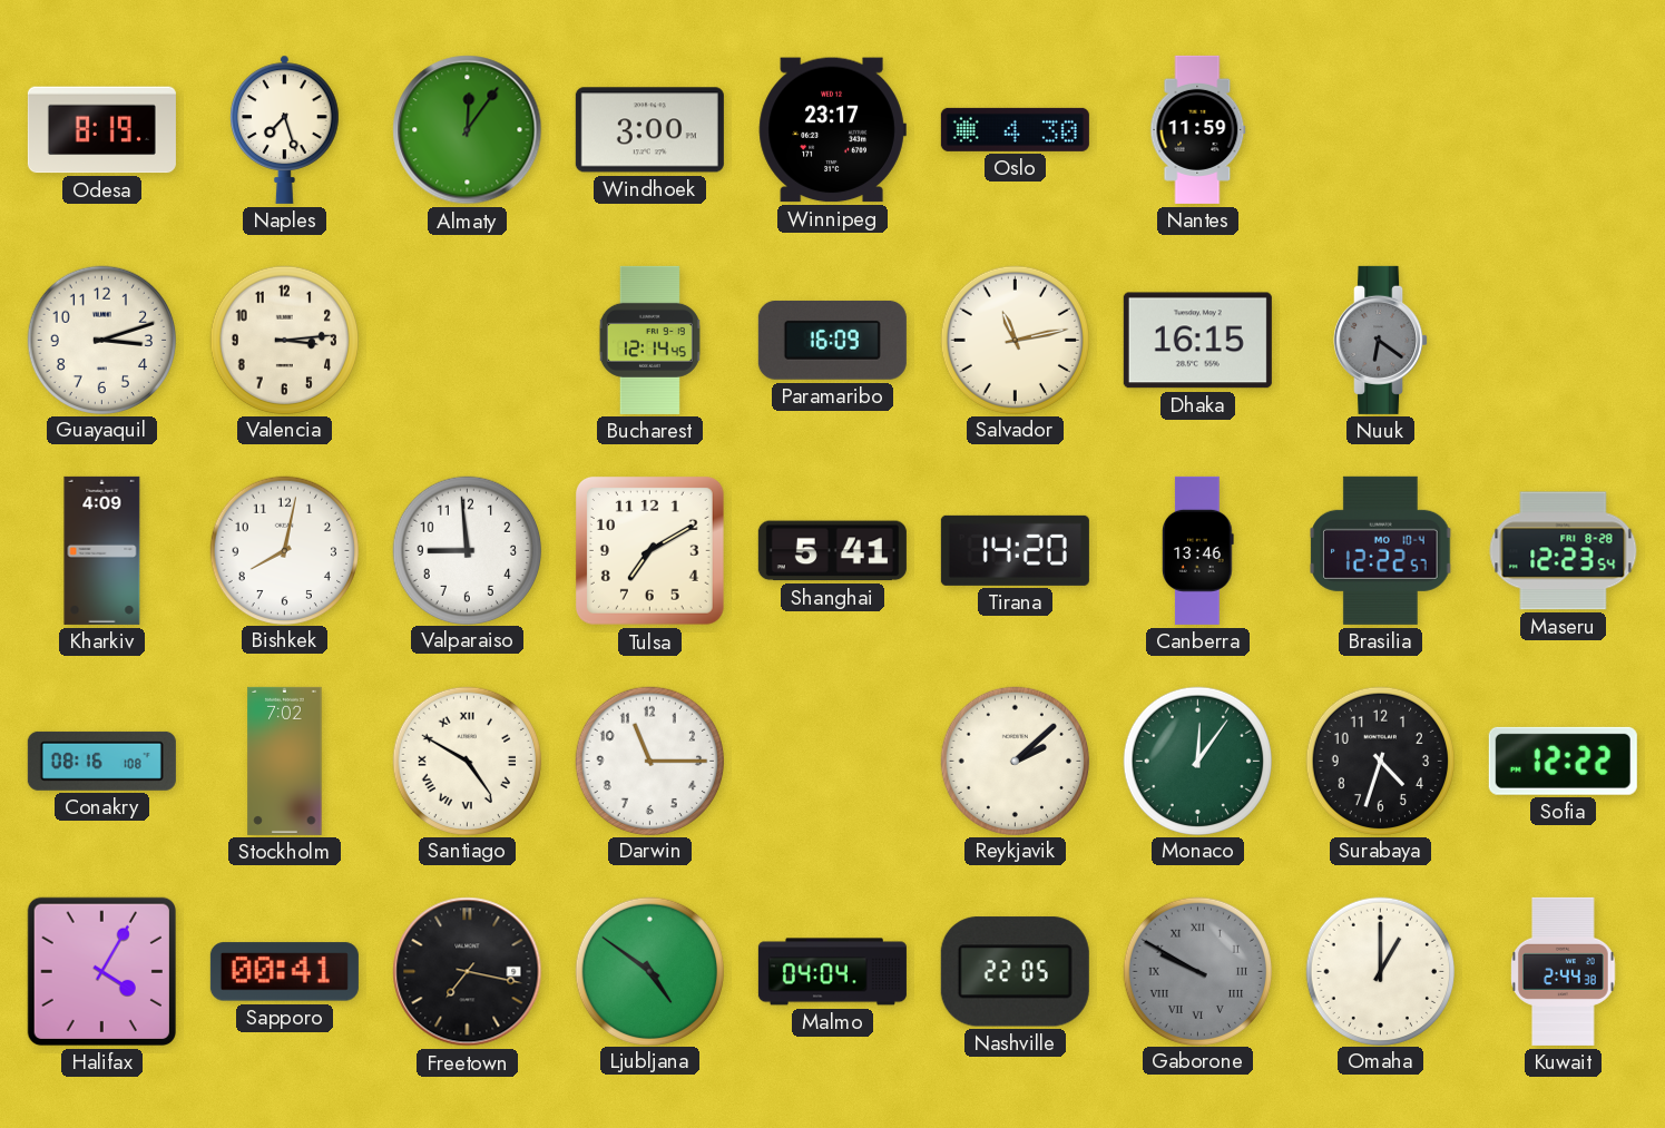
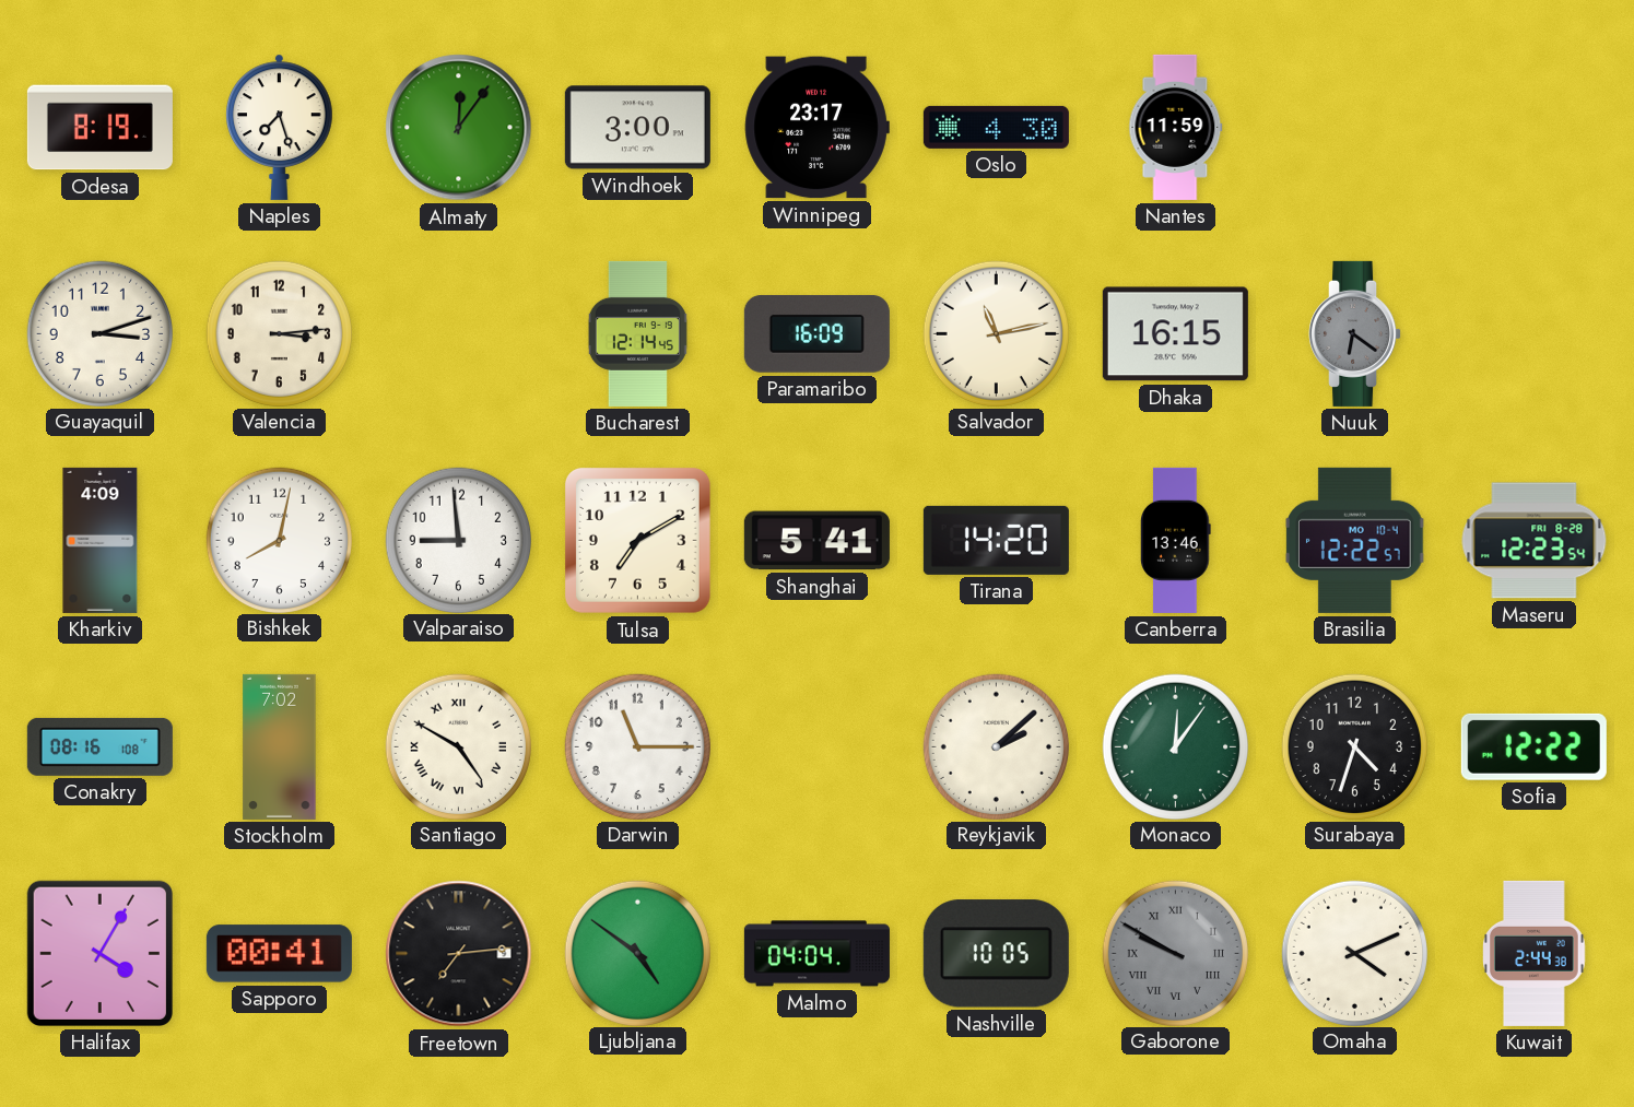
Freetown: 7:17 -> 7:14 (459, 954)
Nashville: 22:05 -> 10:05 (996, 954)
Omaha: 1:00 -> 4:11 (1354, 953)
